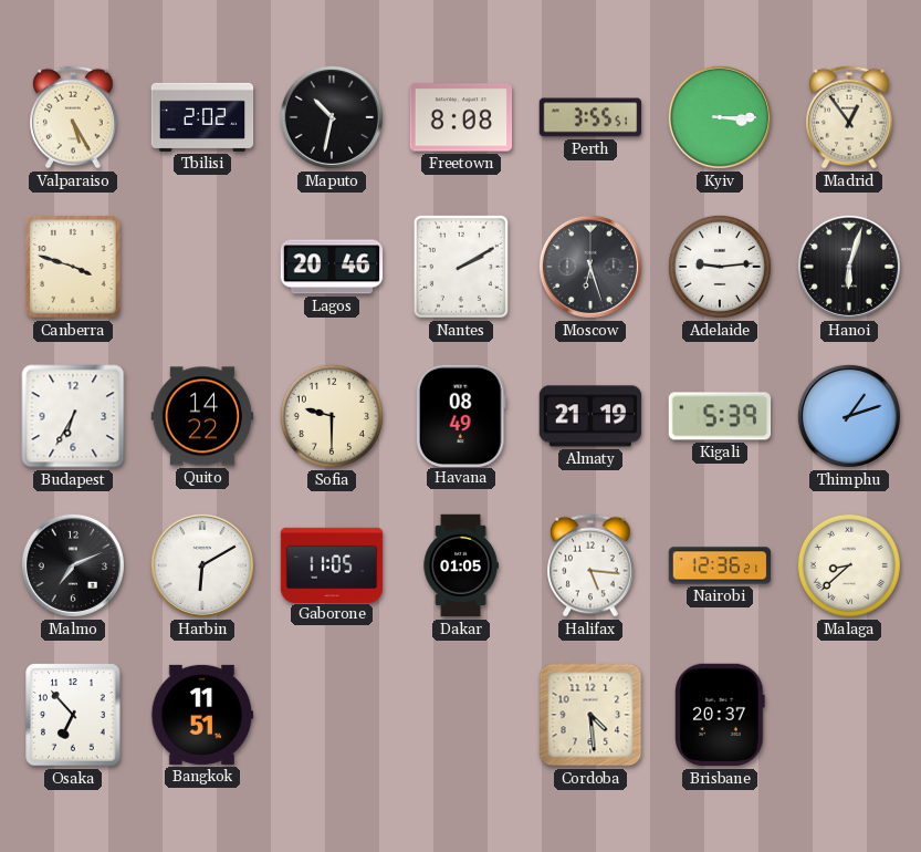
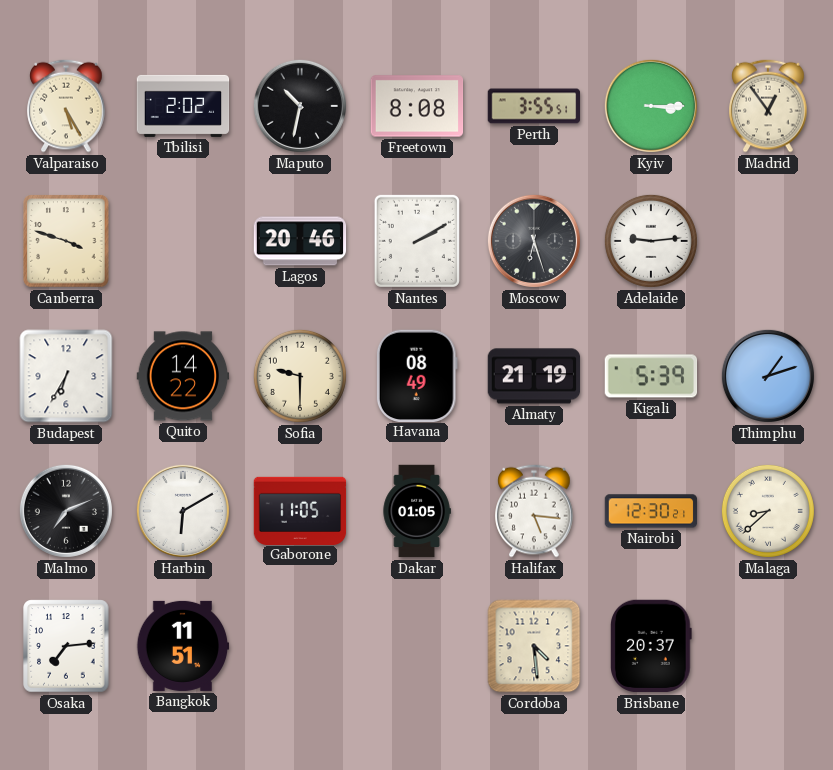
Hanoi: 6:03 -> none (849, 267)
Nairobi: 12:36 -> 12:30 (651, 511)
Osaka: 6:53 -> 7:14 (66, 646)
